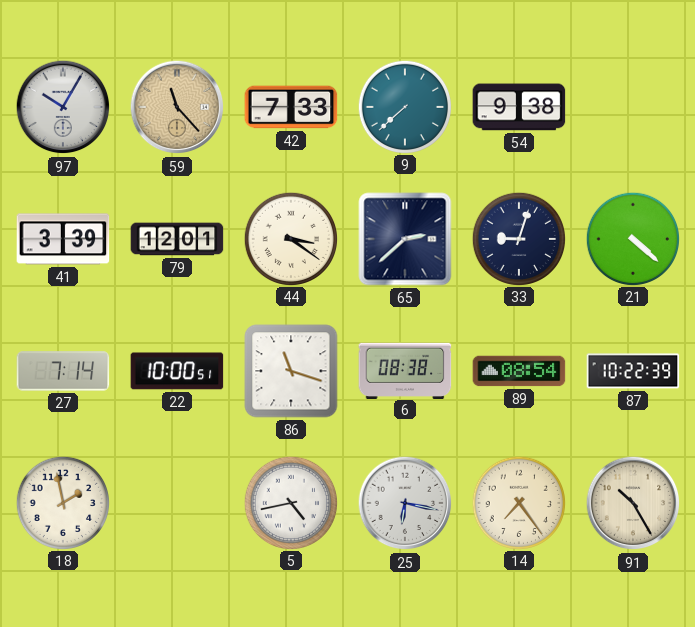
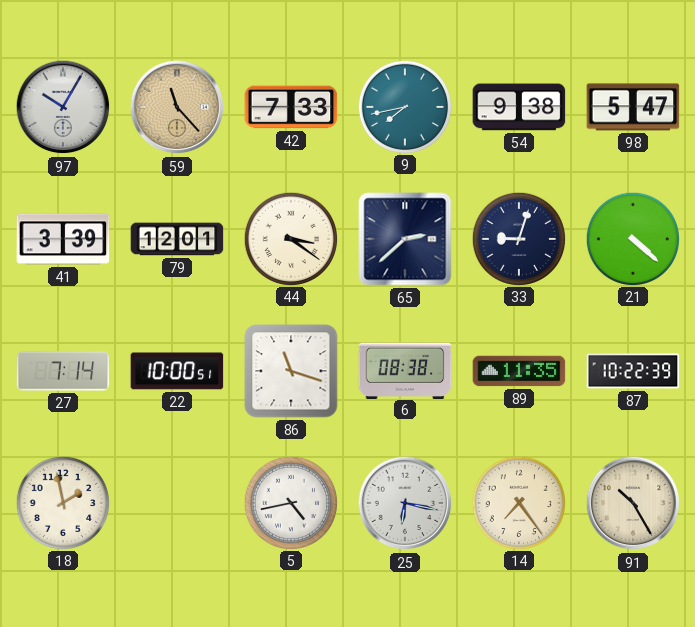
9: 7:38 -> 7:43 (404, 106)
98: none -> 5:47 (633, 107)
89: 08:54 -> 11:35 (519, 371)
